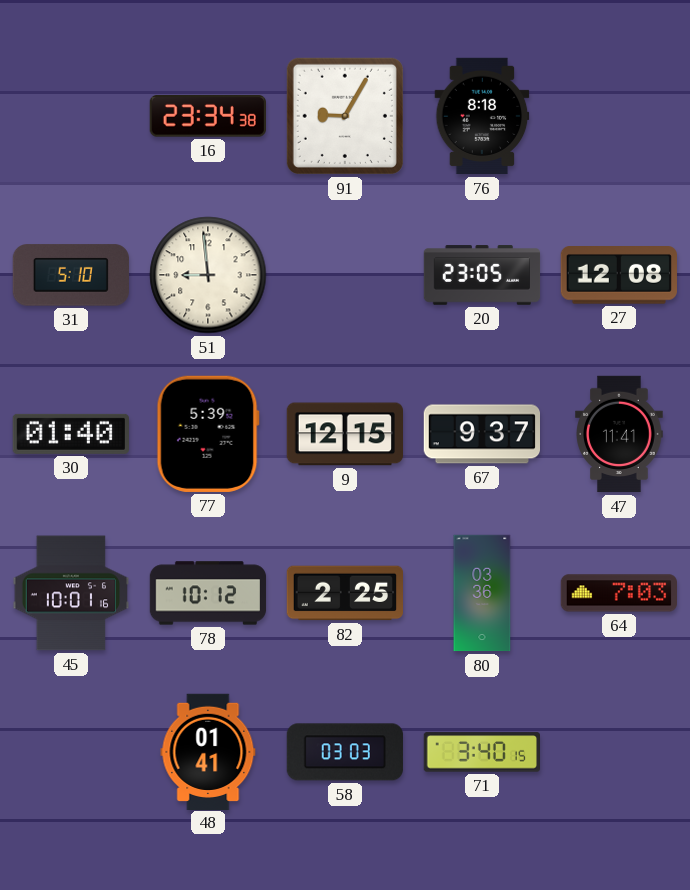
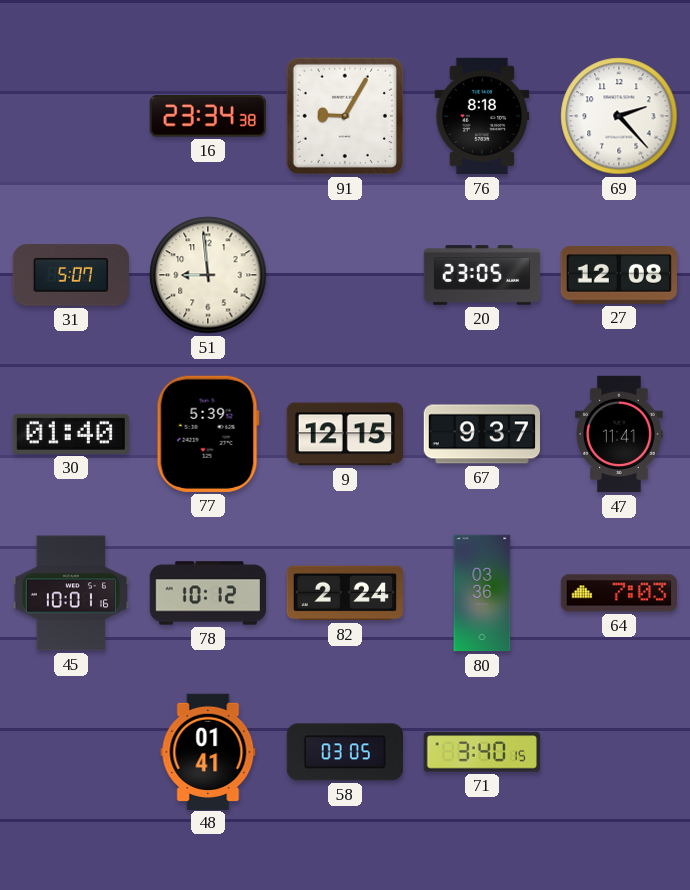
69: none -> 2:23 (619, 116)
31: 5:10 -> 5:07 (70, 275)
82: 2:25 -> 2:24 (344, 593)
58: 03:03 -> 03:05 (345, 752)
